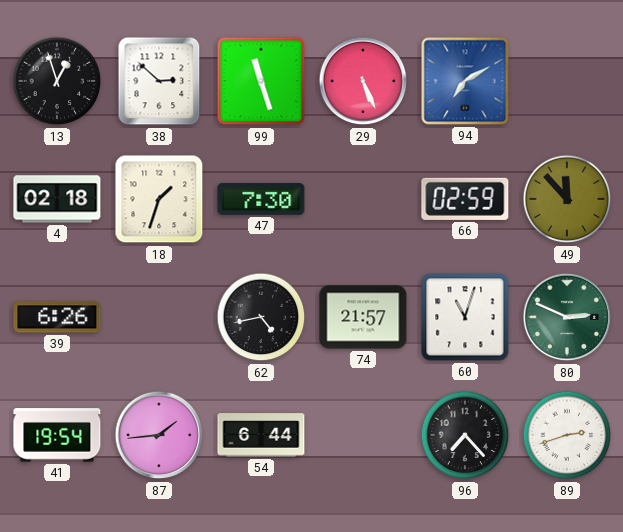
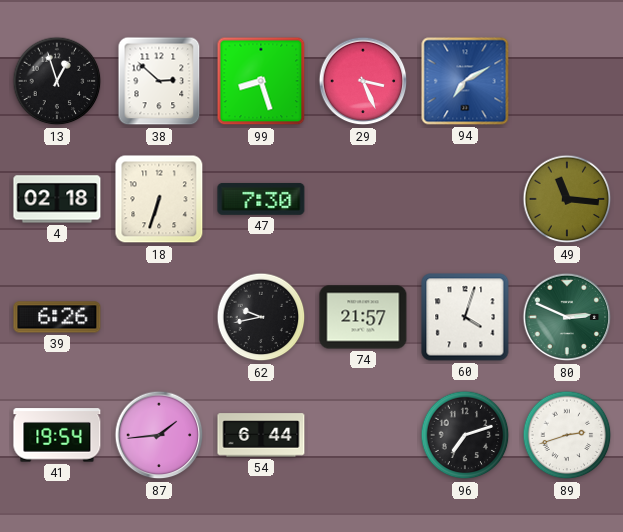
99: 11:27 -> 8:27 (261, 81)
29: 5:26 -> 3:26 (363, 81)
18: 1:33 -> 6:33 (159, 199)
66: 02:59 -> none (465, 199)
49: 11:53 -> 11:16 (567, 199)
62: 4:43 -> 9:43 (261, 317)
60: 11:03 -> 4:03 (465, 317)
96: 7:23 -> 7:12 (465, 435)
